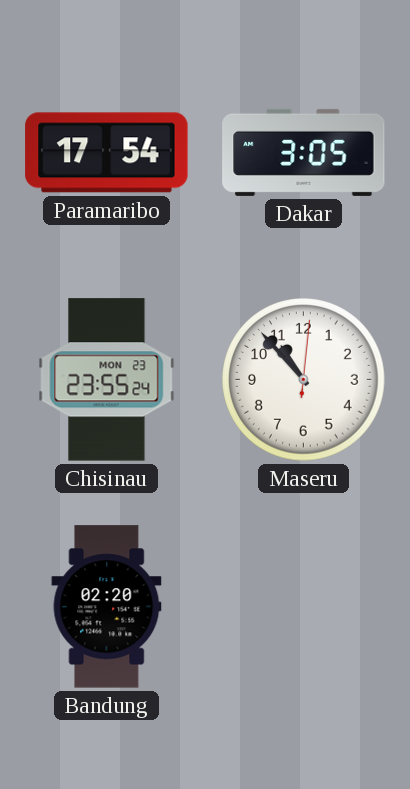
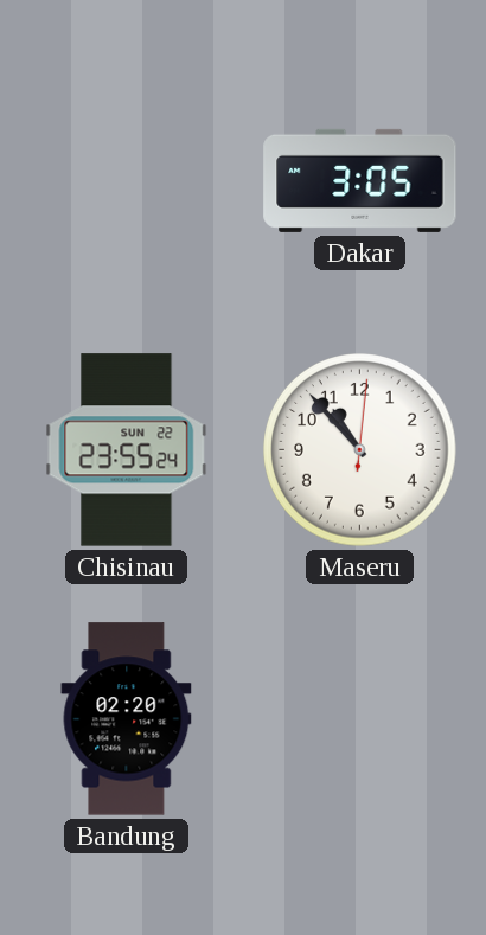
Paramaribo: 17:54 -> none (107, 153)
Chisinau date: MON 23 -> SUN 22 (127, 450)
